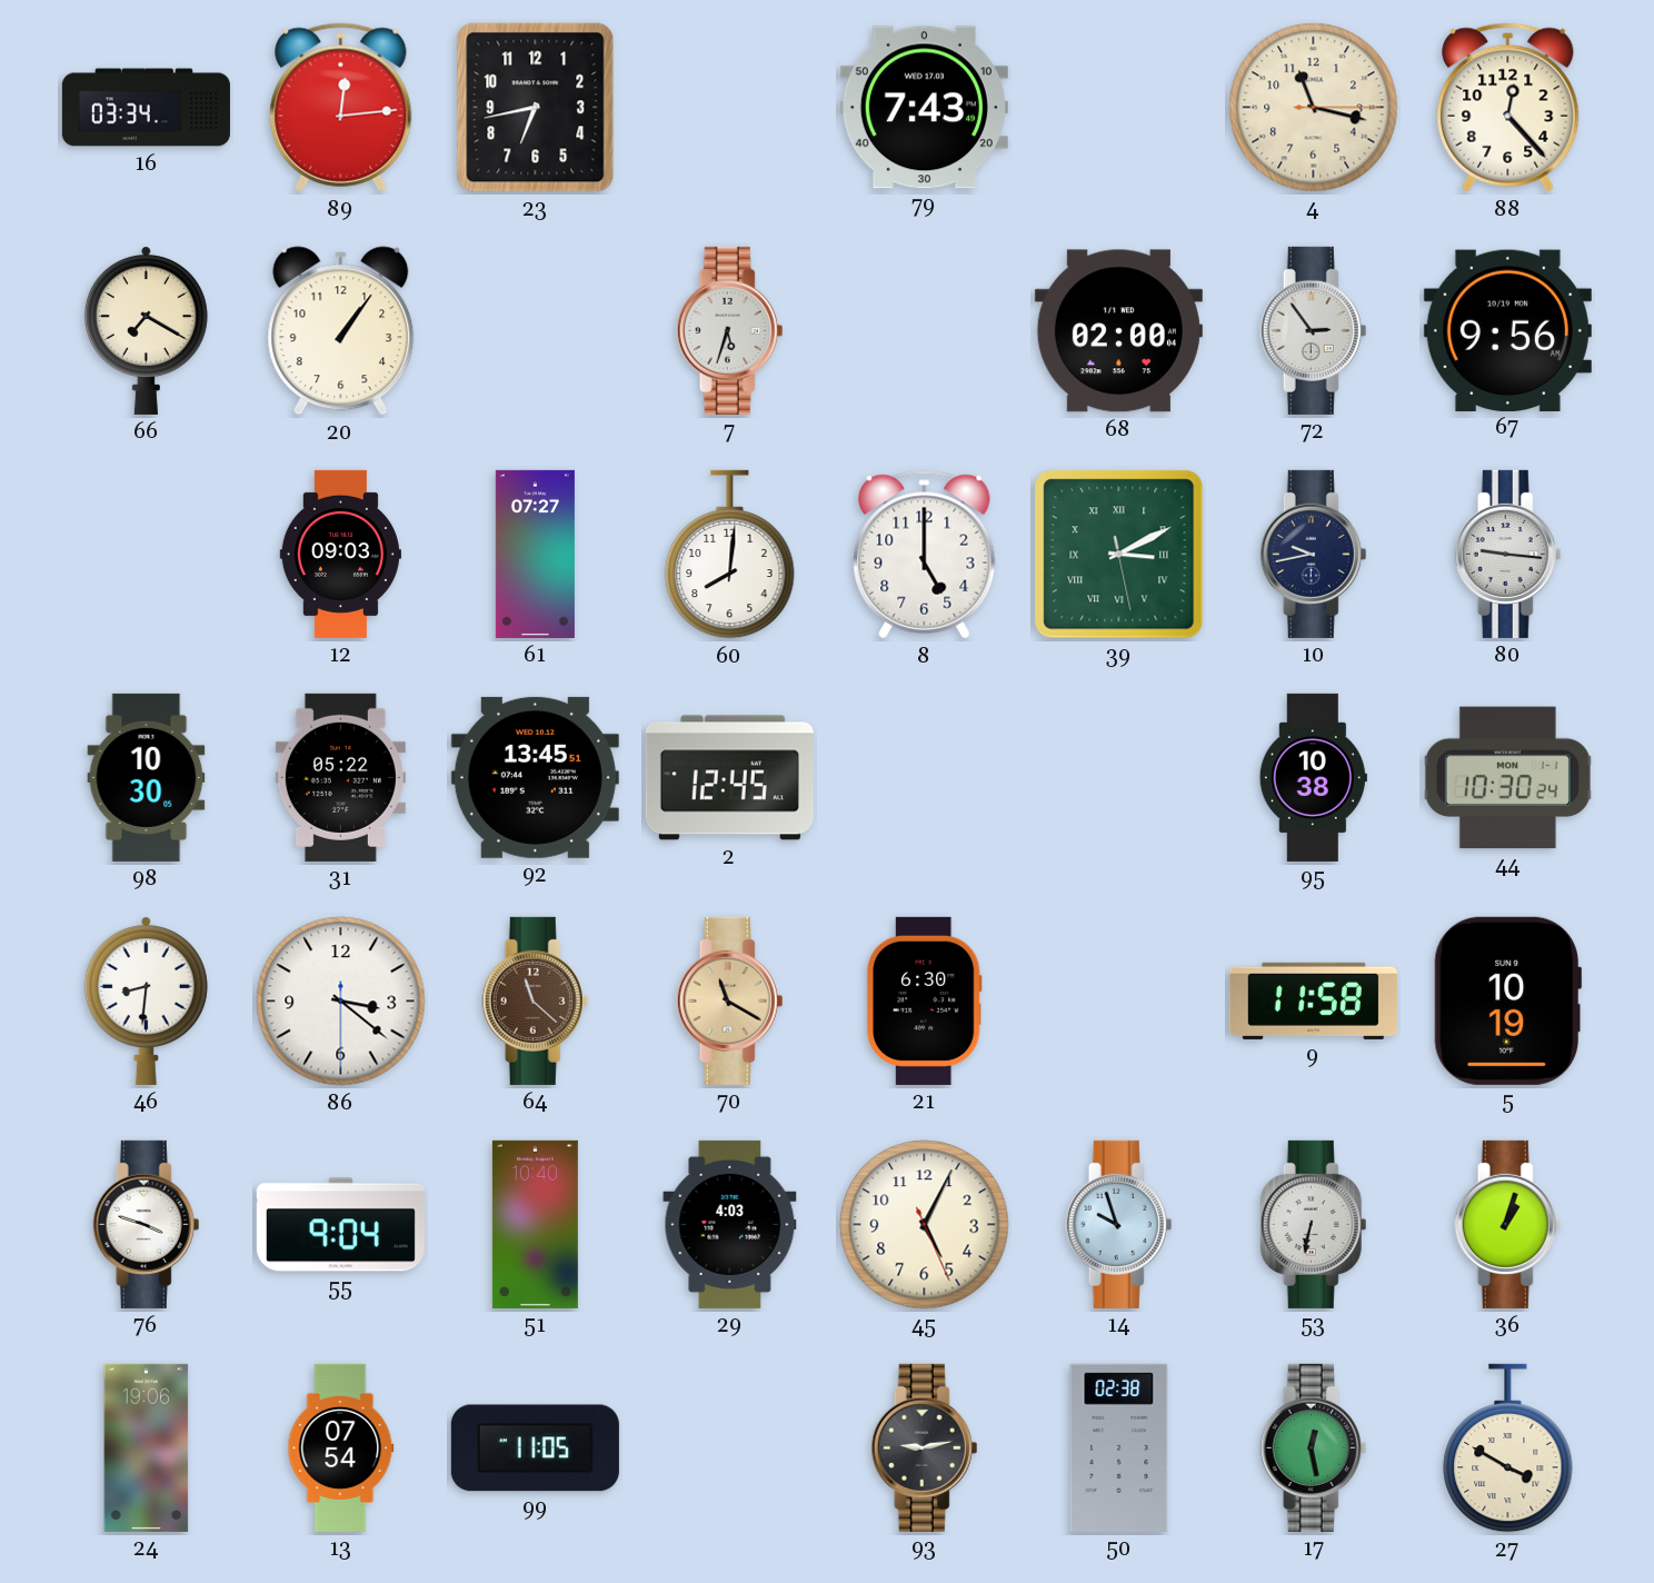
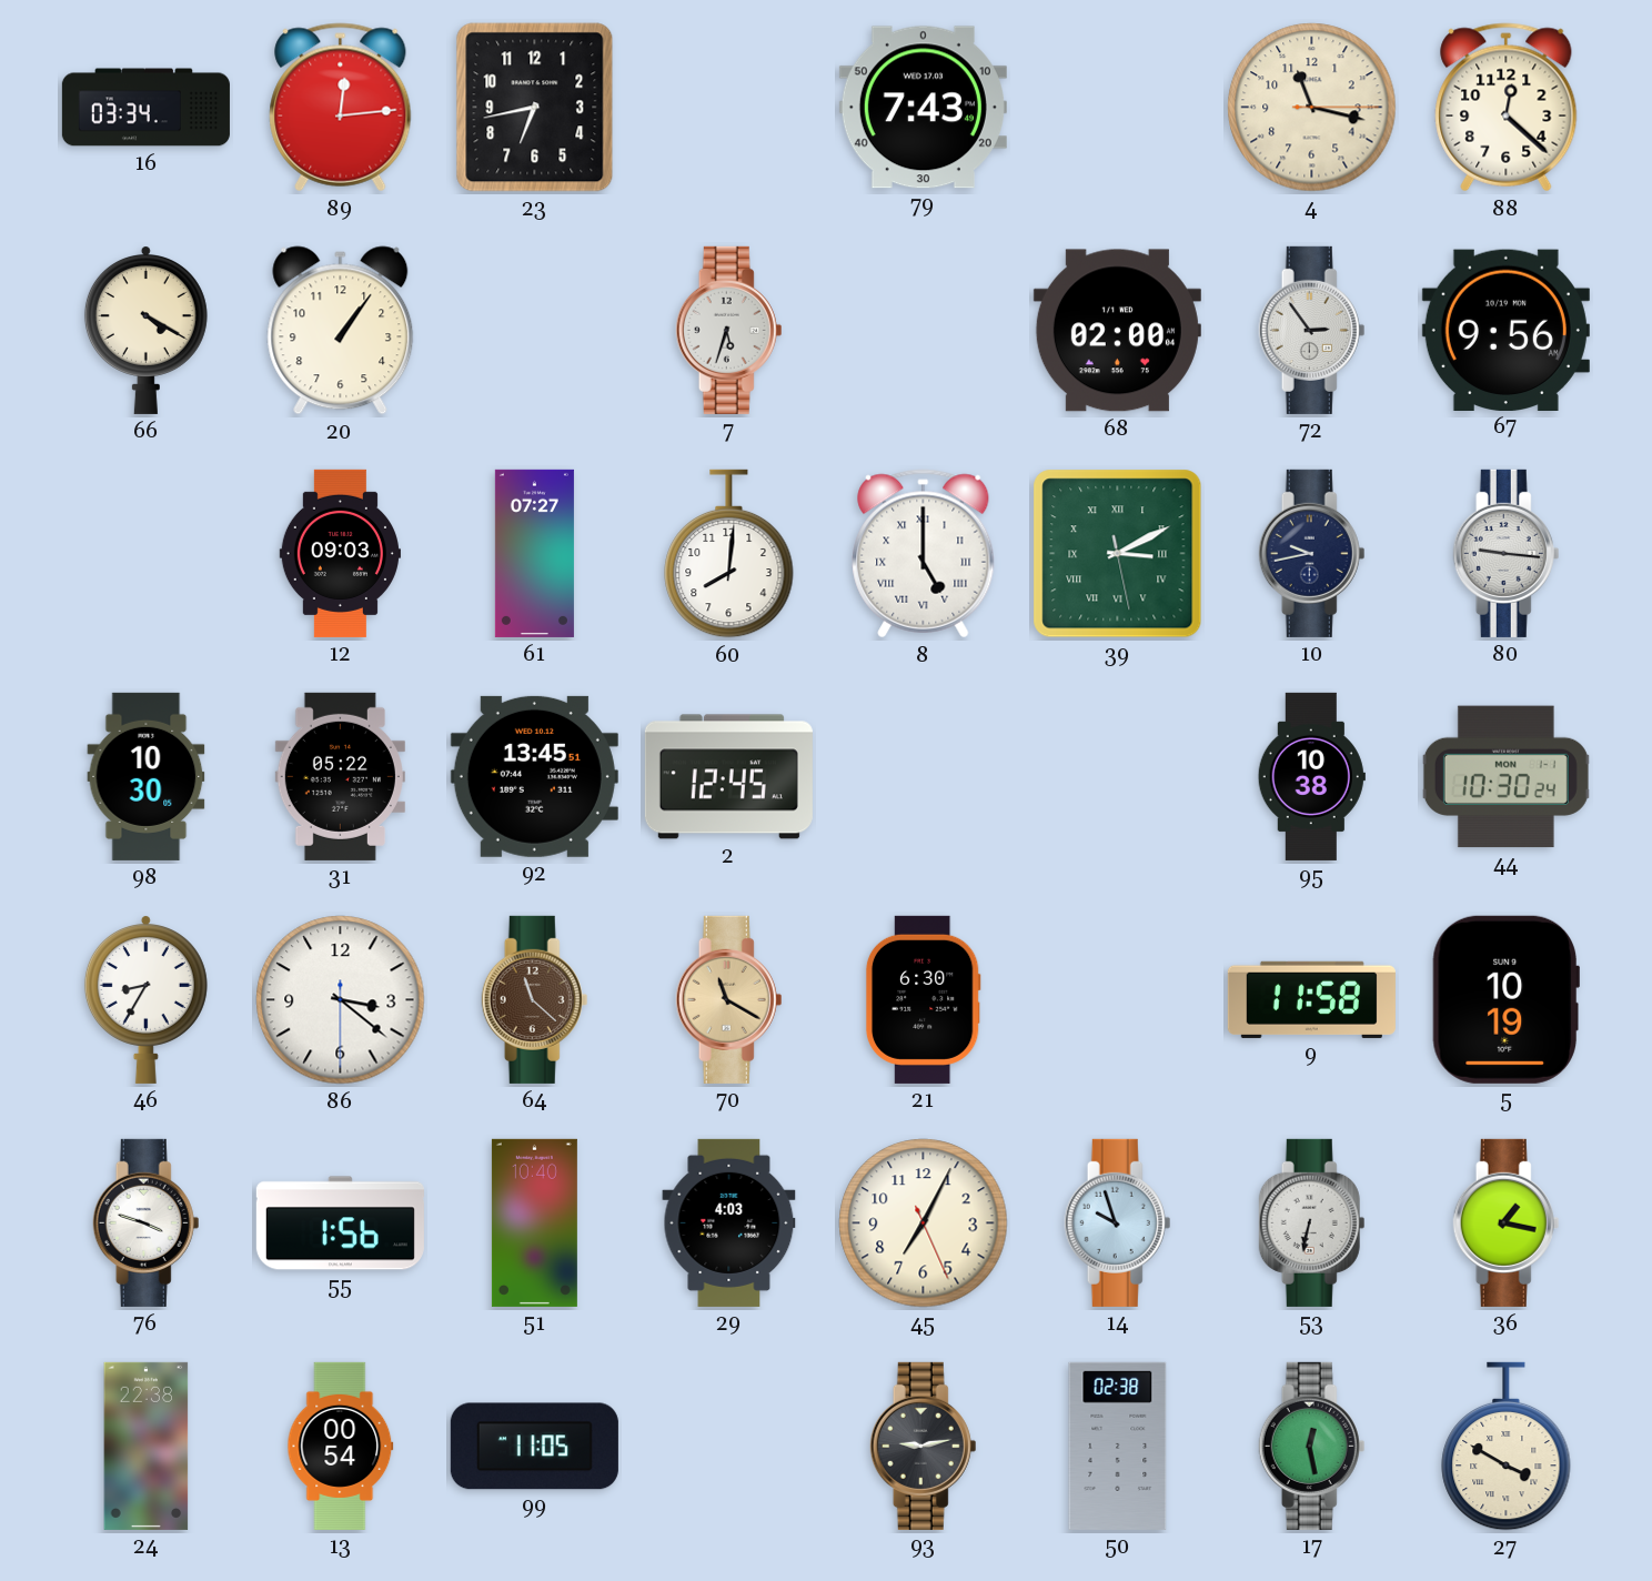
88: 12:23 -> 12:22 (1507, 108)
66: 7:20 -> 4:20 (145, 331)
8 numerals: Arabic -> Roman (924, 554)
46: 8:31 -> 8:35 (145, 1000)
55: 9:04 -> 1:56 (340, 1223)
45: 5:04 -> 7:04 (924, 1223)
36: 1:03 -> 1:17 (1507, 1222)
24: 19:06 -> 22:38 (147, 1446)
13: 07:54 -> 00:54 (341, 1446)
